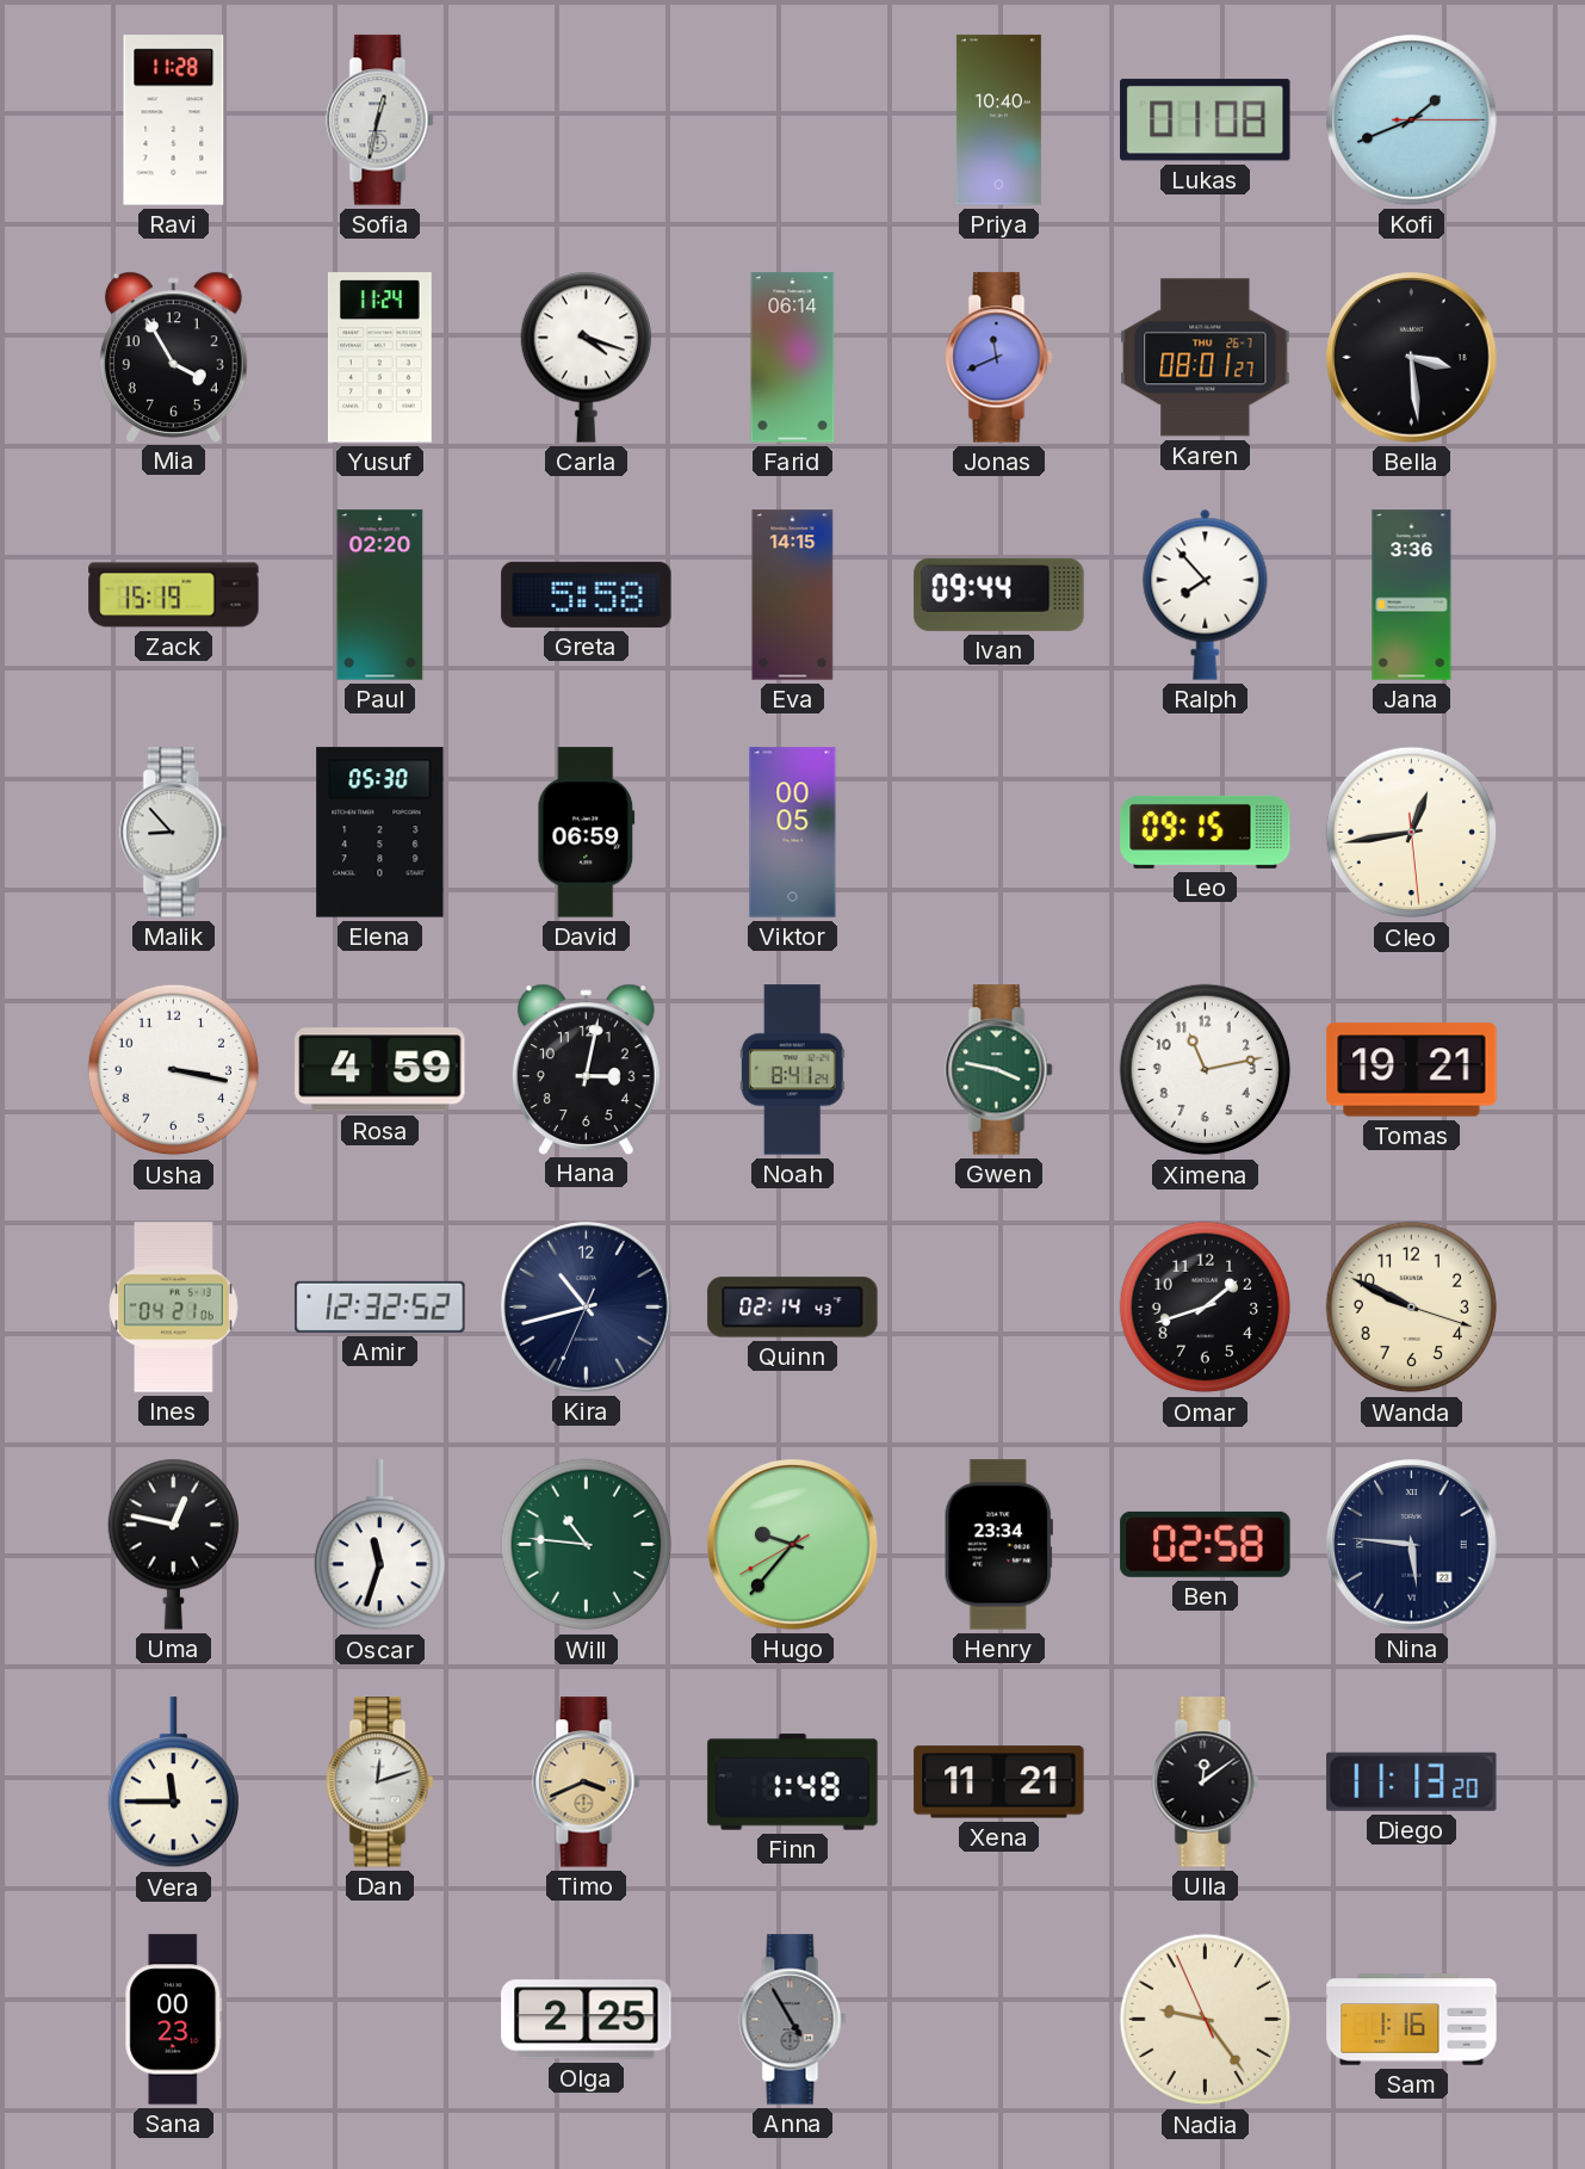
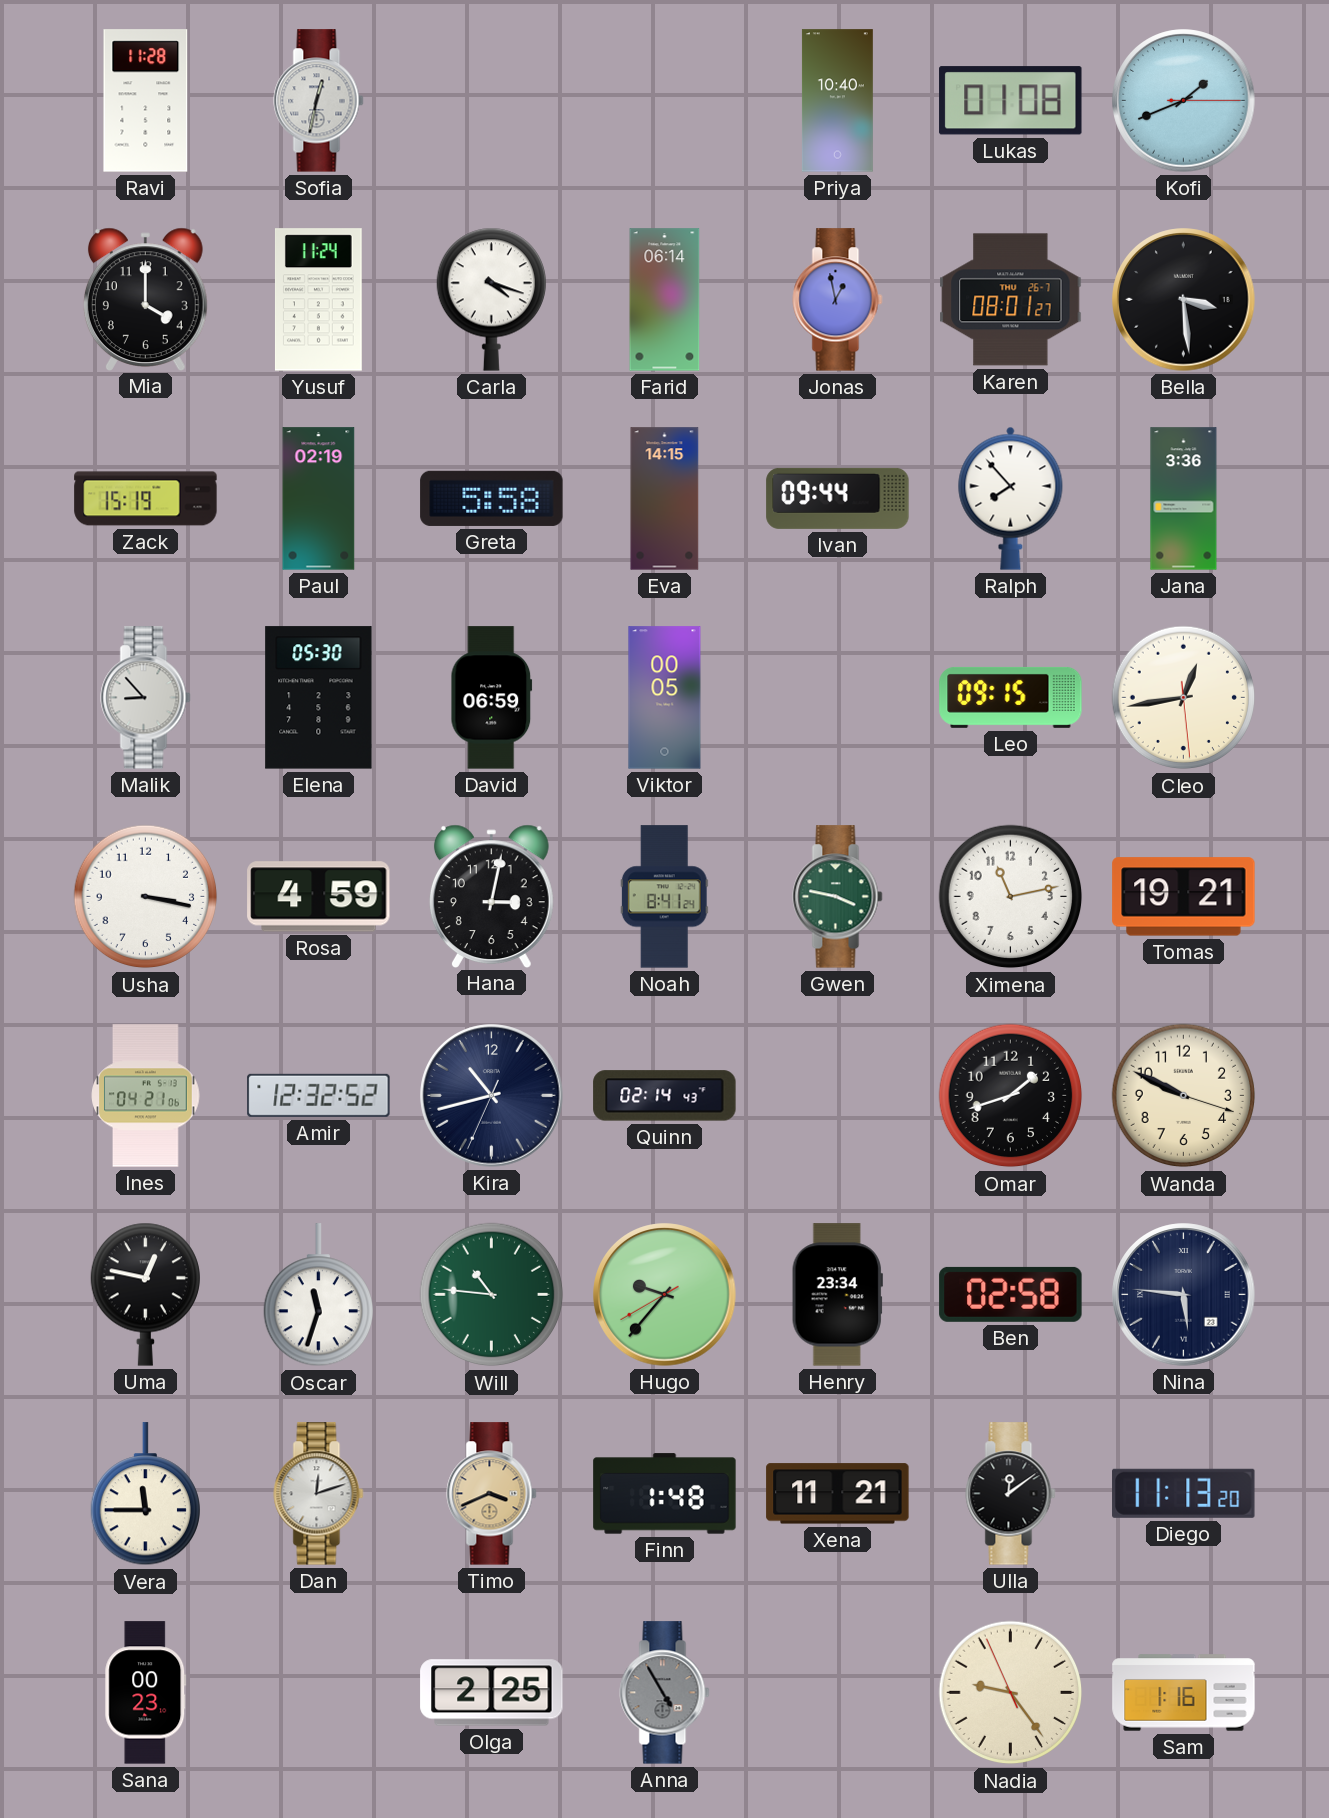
Mia: 3:55 -> 4:00 (145, 299)
Jonas: 11:41 -> 12:58 (838, 300)
Paul: 02:20 -> 02:19 (319, 499)
